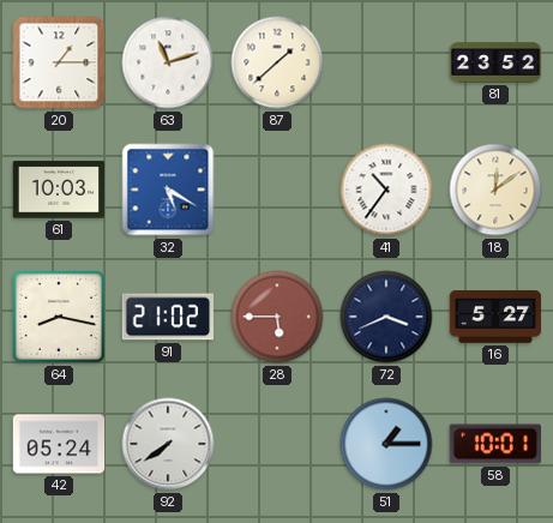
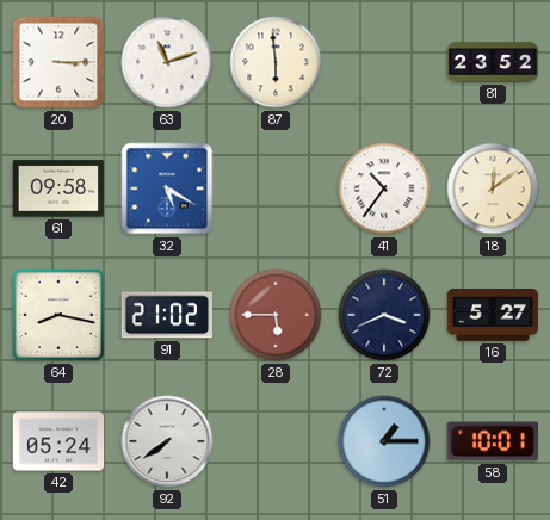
20: 1:15 -> 3:15 (58, 62)
87: 1:38 -> 5:59 (276, 62)
61: 10:03 -> 09:58 (58, 188)
